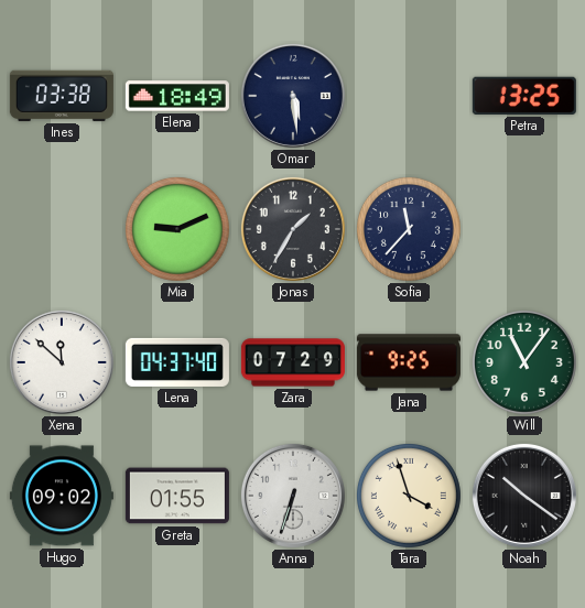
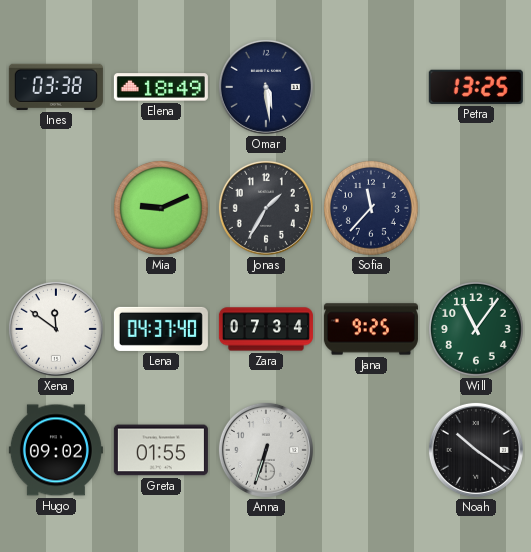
Xena: 11:52 -> 11:51 (56, 329)
Zara: 07:29 -> 07:34 (266, 329)
Tara: 3:57 -> none (409, 496)
